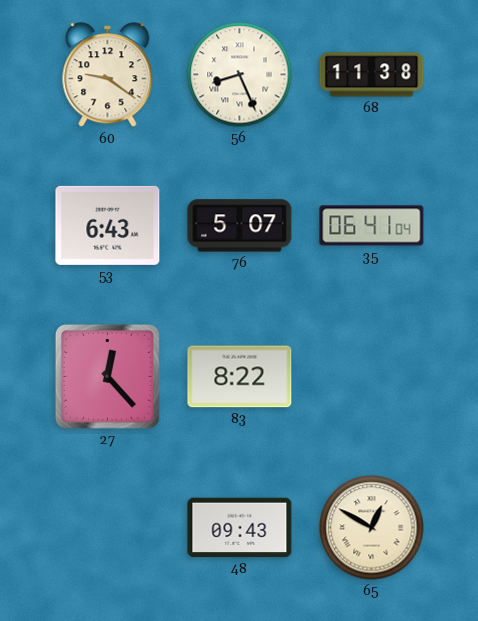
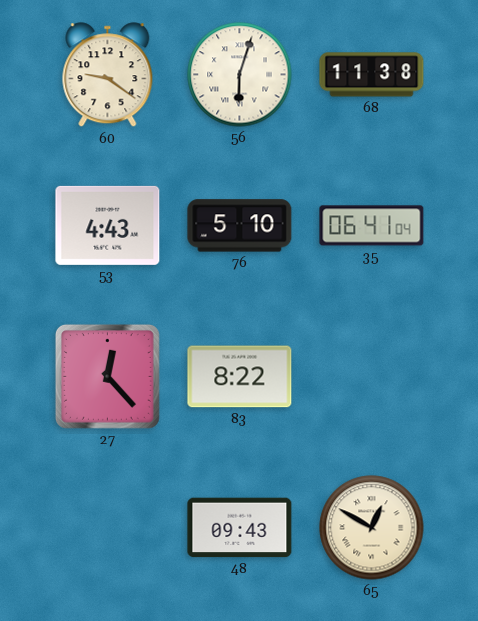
56: 8:26 -> 6:03 (240, 75)
53: 6:43 -> 4:43 (108, 225)
76: 5:07 -> 5:10 (240, 226)
